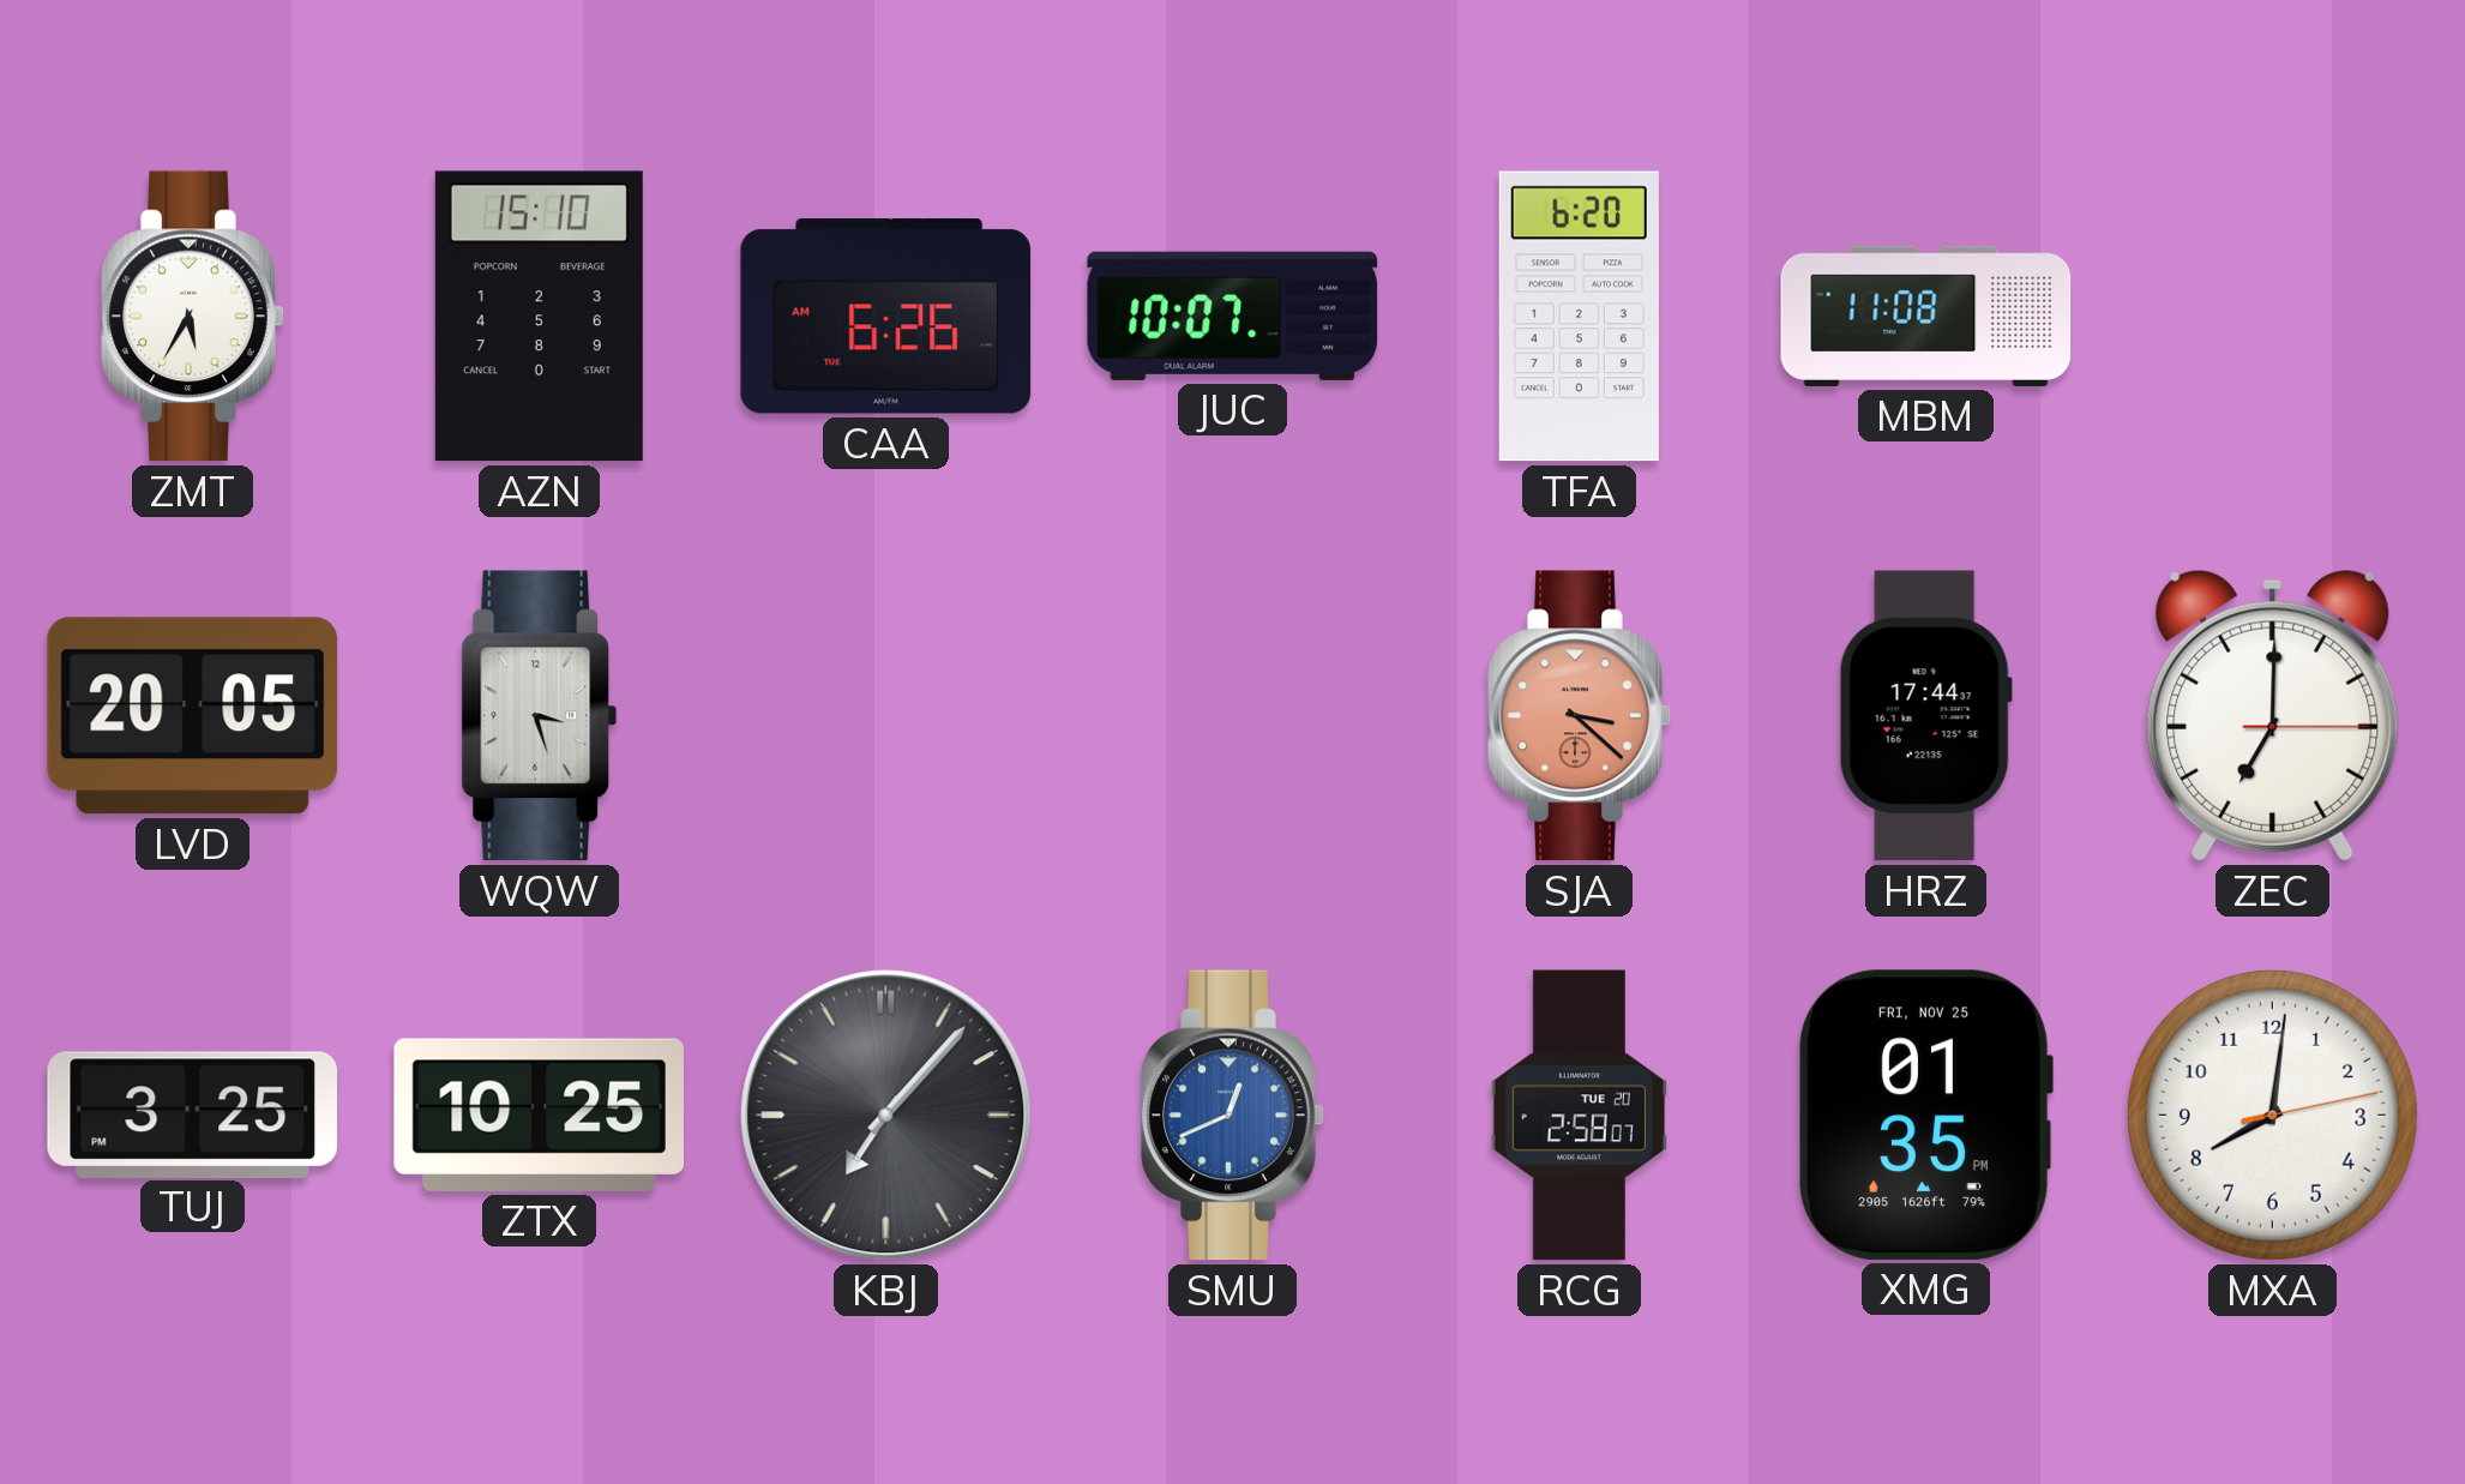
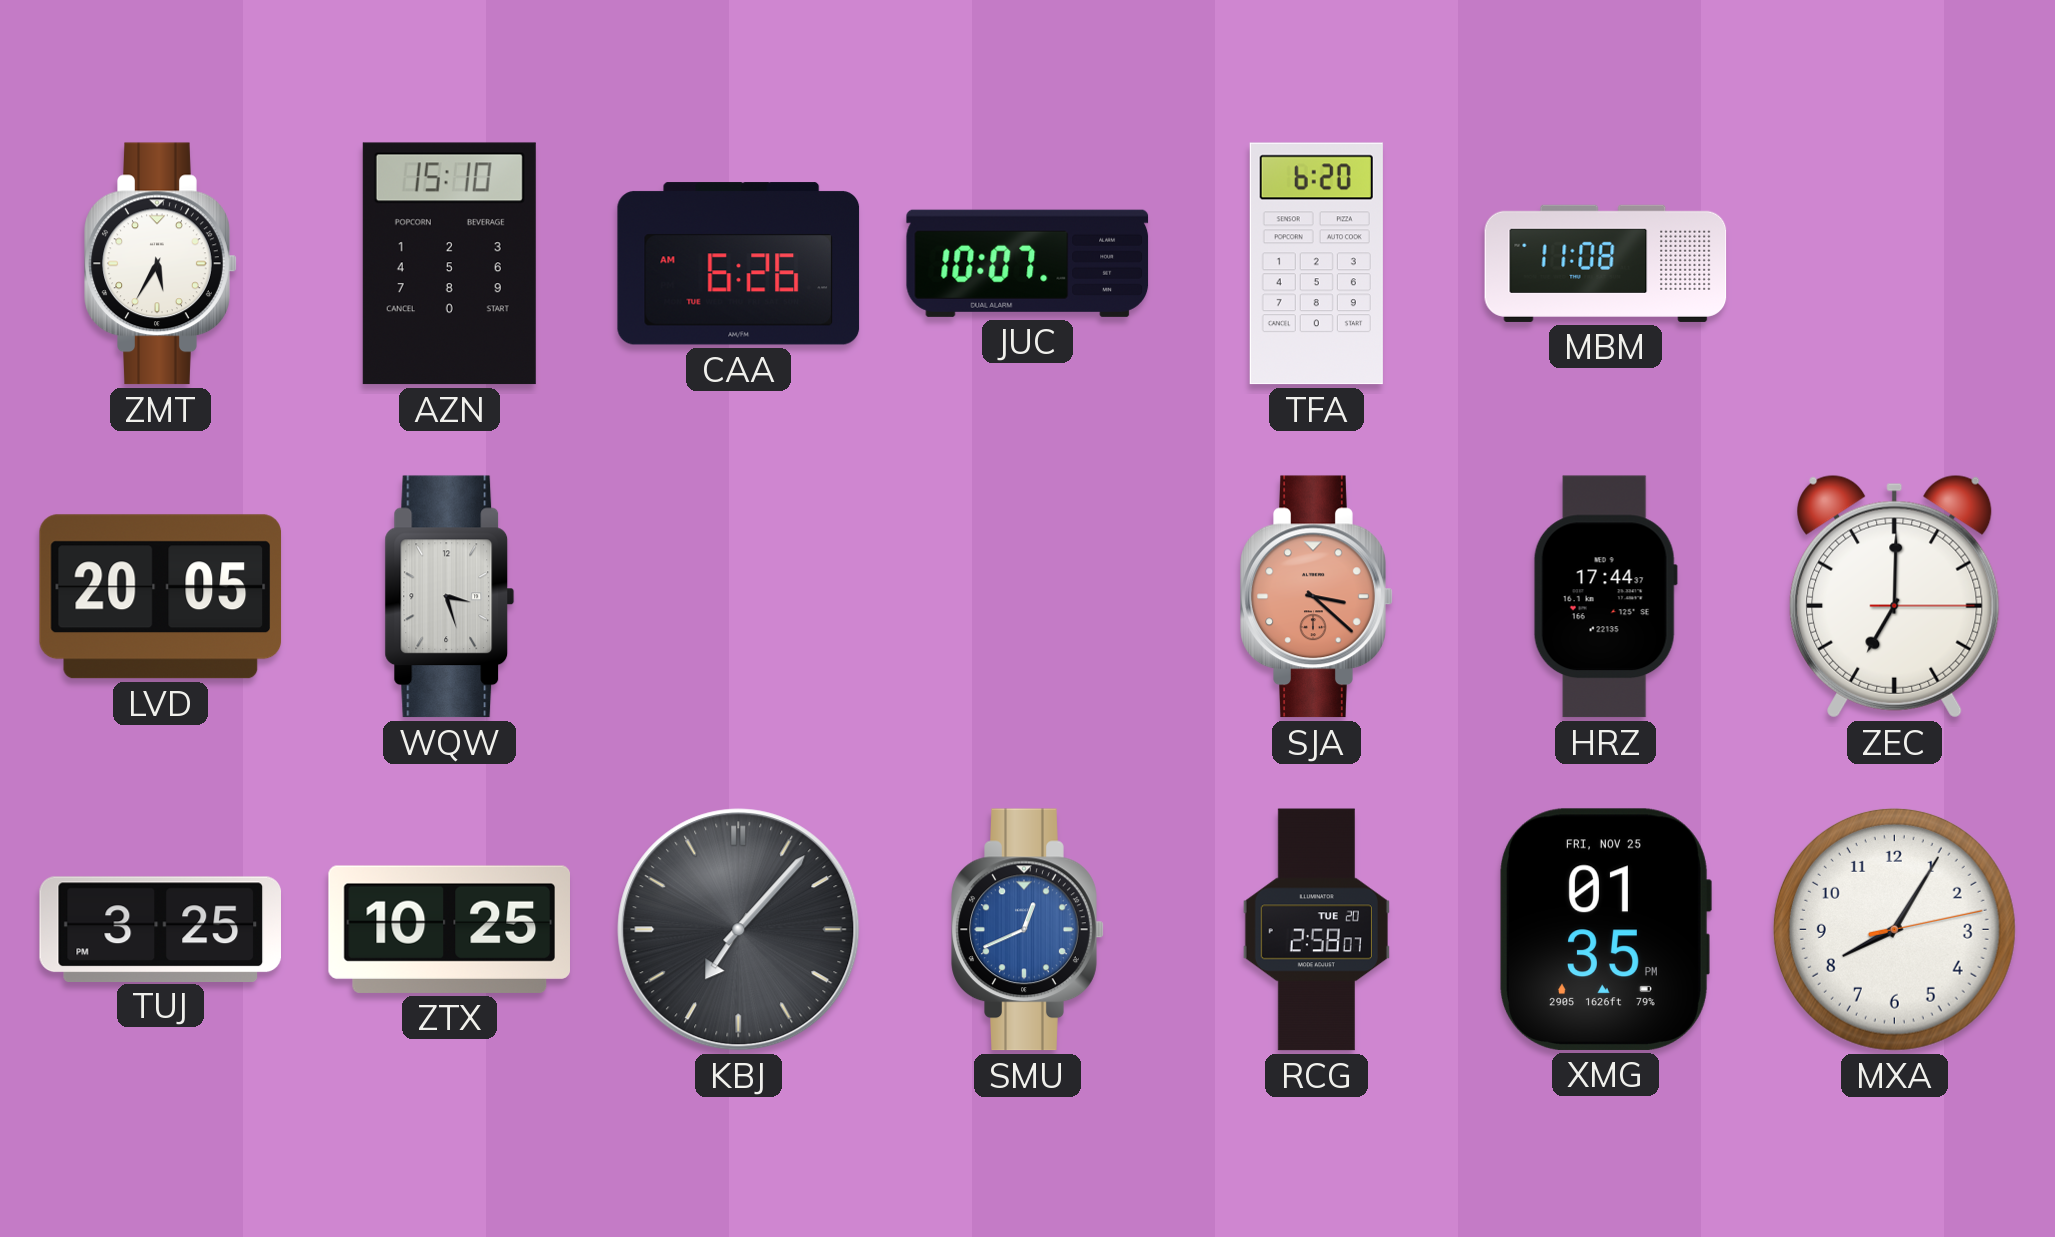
MXA: 8:01 -> 8:05 (1894, 929)
